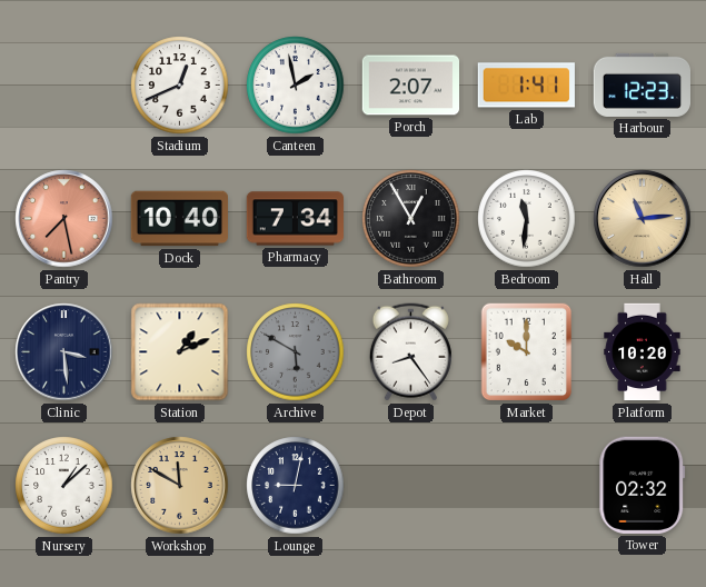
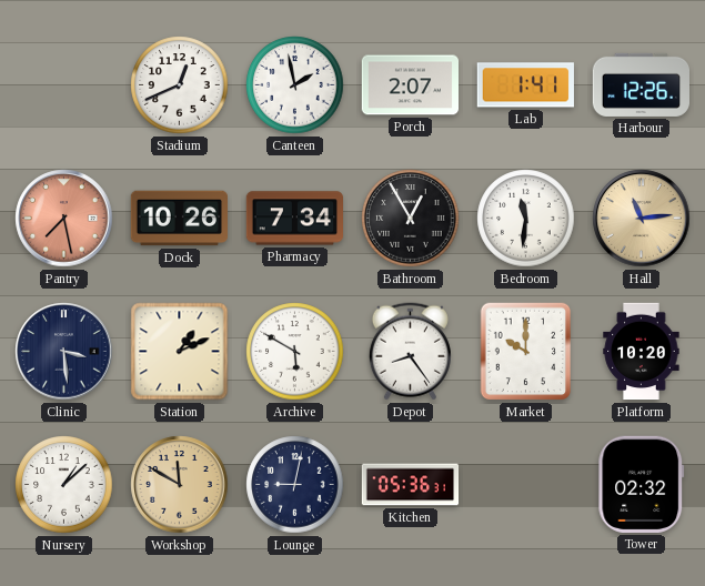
Harbour: 12:23 -> 12:26 (641, 84)
Dock: 10:40 -> 10:26 (179, 219)
Archive dial: grey -> white (295, 352)
Kitchen: none -> 05:36 (411, 485)
